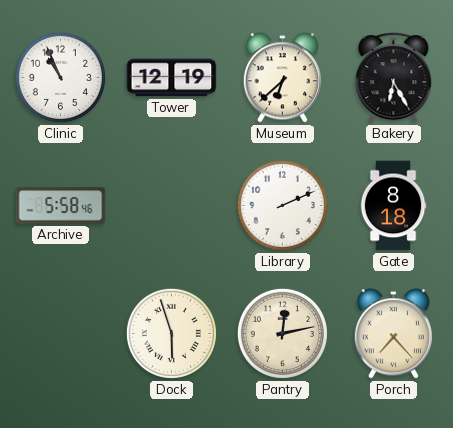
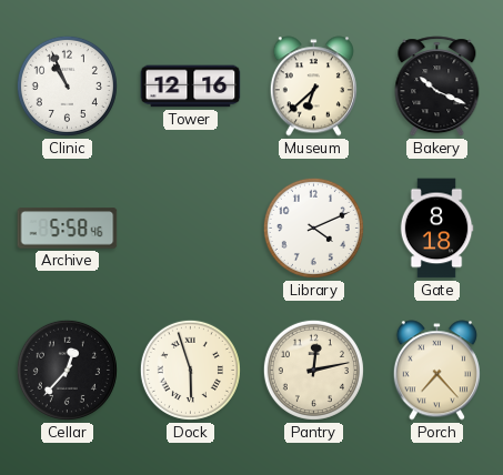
Tower: 12:19 -> 12:16 (191, 87)
Bakery: 6:25 -> 10:19 (437, 87)
Library: 2:11 -> 4:11 (313, 228)
Cellar: none -> 12:37 (67, 370)
